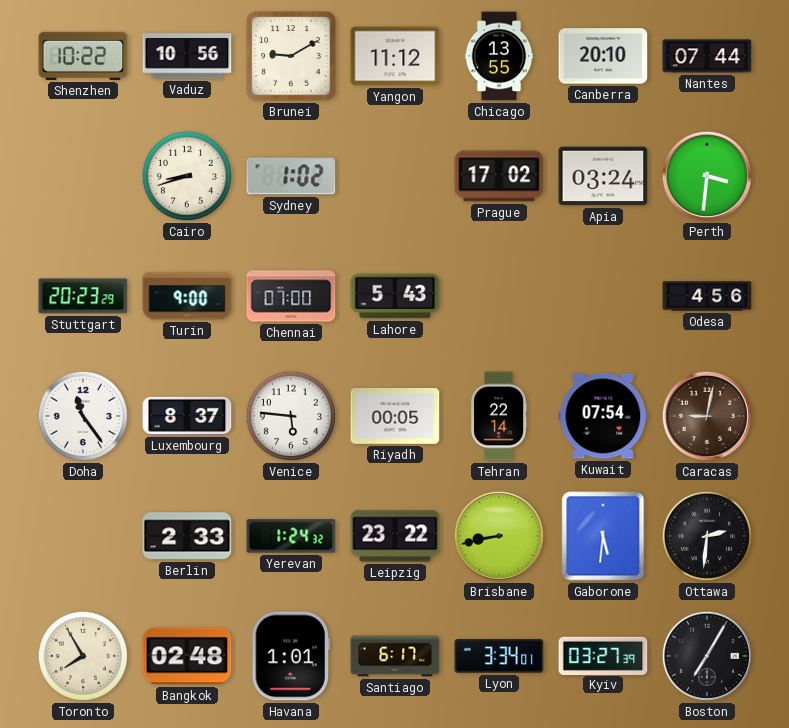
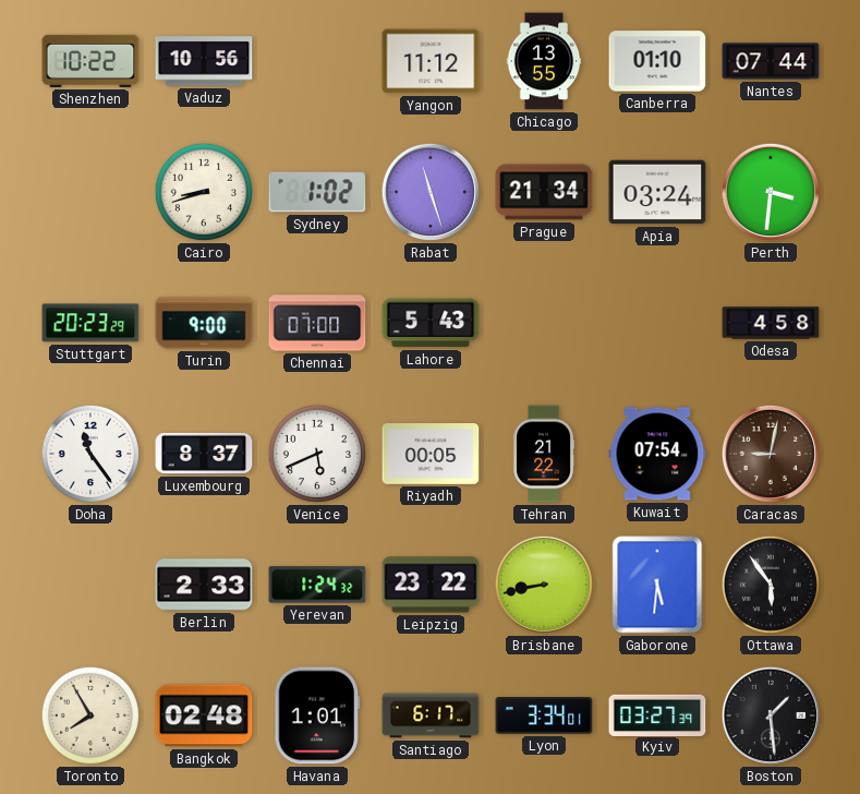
Brunei: 9:10 -> none (291, 56)
Canberra: 20:10 -> 01:10 (657, 61)
Rabat: none -> 11:27 (431, 192)
Prague: 17:02 -> 21:34 (544, 192)
Odesa: 4:56 -> 4:58 (771, 323)
Venice: 5:46 -> 5:41 (317, 454)
Tehran: 22:14 -> 21:22 (543, 454)
Ottawa: 2:31 -> 5:54 (771, 585)
Boston: 7:05 -> 1:29 (771, 715)
